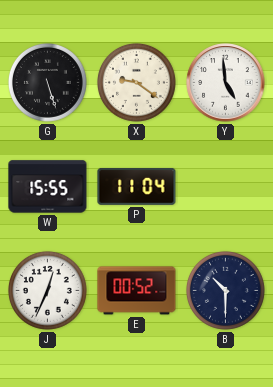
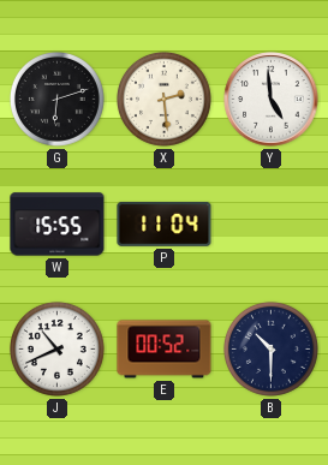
G: 5:27 -> 6:12 (56, 99)
X: 9:21 -> 2:29 (163, 99)
J: 12:34 -> 10:41 (56, 348)
